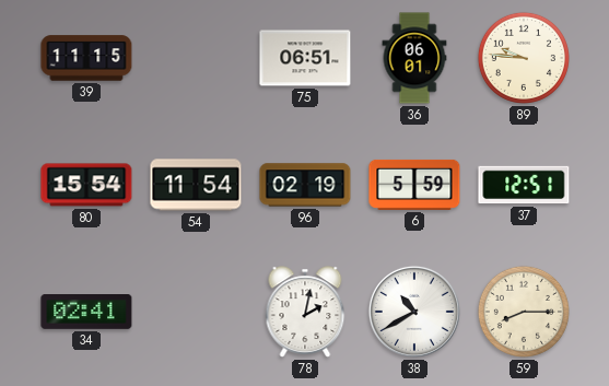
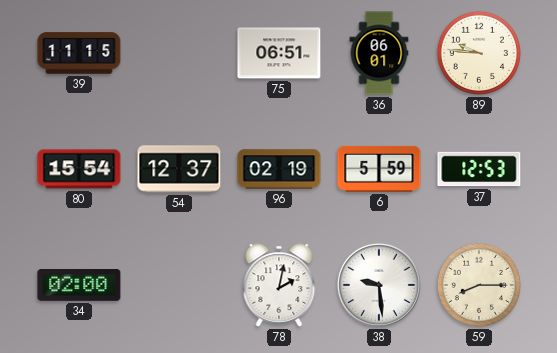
54: 11:54 -> 12:37 (179, 169)
37: 12:51 -> 12:53 (479, 169)
34: 02:41 -> 02:00 (79, 286)
38: 10:40 -> 9:29 (379, 285)
